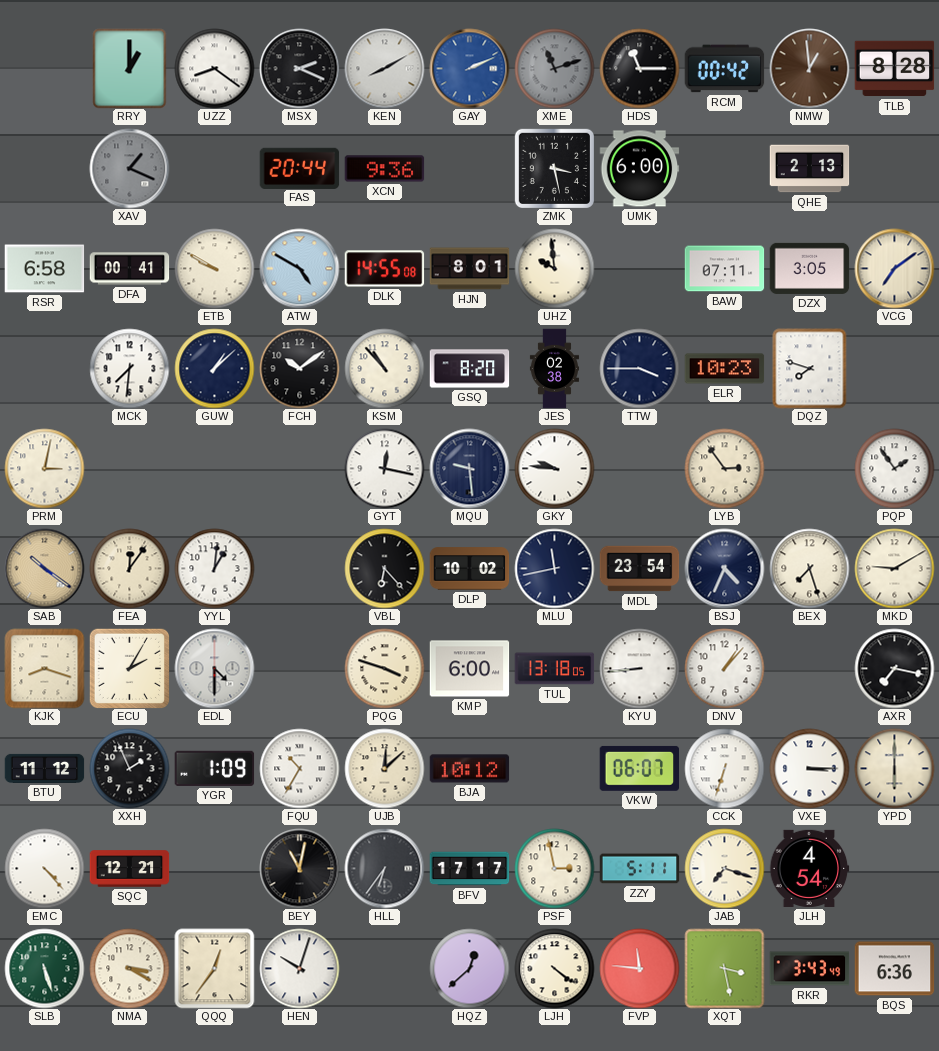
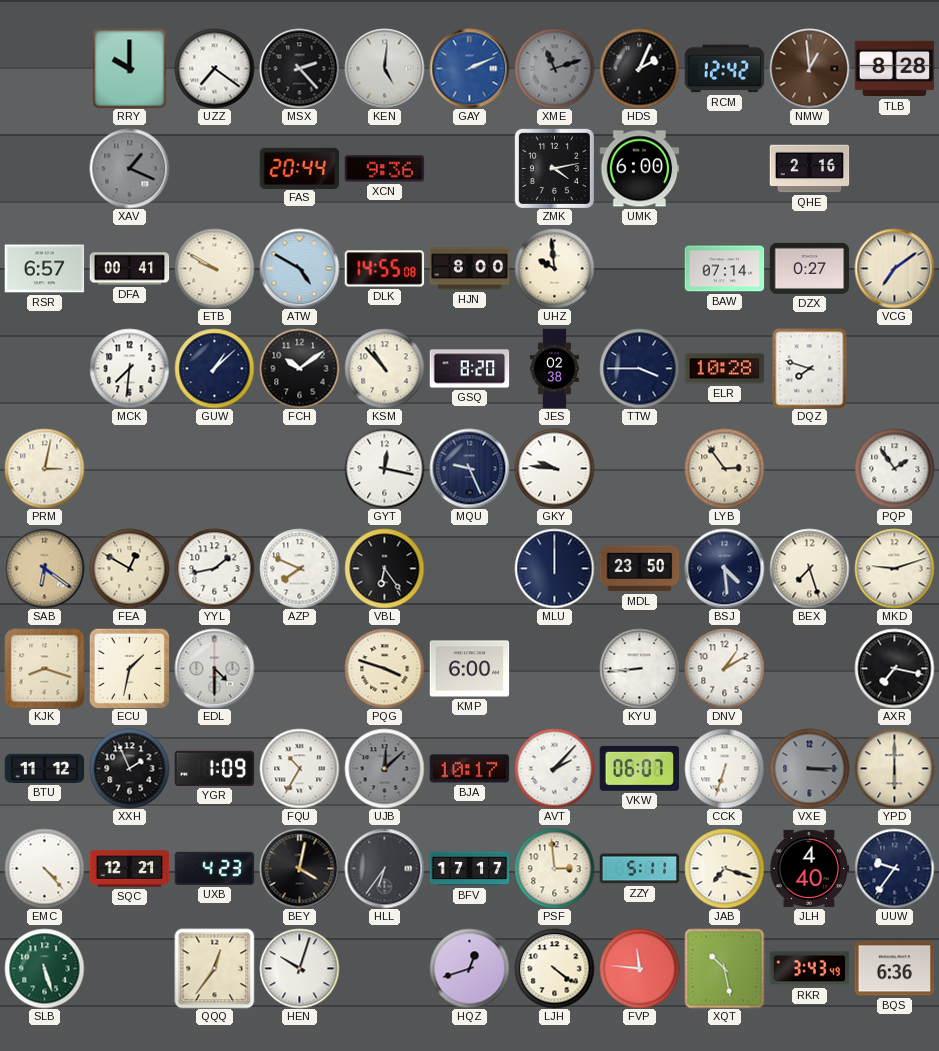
RRY: 1:00 -> 10:00 (130, 68)
UZZ: 8:21 -> 7:21 (214, 68)
MSX: 2:19 -> 2:23 (299, 68)
KEN: 8:10 -> 5:01 (384, 68)
HDS: 11:15 -> 2:04 (639, 68)
RCM: 00:42 -> 12:42 (724, 69)
ZMK: 3:28 -> 4:13 (554, 168)
QHE: 2:13 -> 2:16 (809, 169)
RSR: 6:58 -> 6:57 (44, 269)
HJN: 8:01 -> 8:00 (469, 269)
BAW: 07:11 -> 07:14 (724, 269)
DZX: 3:05 -> 0:27 (809, 268)
ELR: 10:23 -> 10:28 (724, 369)
MQU: 9:29 -> 9:26 (469, 468)
SAB: 10:21 -> 6:21 (44, 568)
FEA: 12:06 -> 12:50 (129, 568)
YYL: 1:01 -> 1:43 (214, 568)
AZP: none -> 7:49 (299, 568)
VBL: 6:23 -> 6:24 (384, 568)
DLP: 10:02 -> none (469, 569)
MLU: 11:43 -> 12:00 (554, 568)
MDL: 23:54 -> 23:50 (639, 569)
BSJ: 4:34 -> 4:29 (724, 568)
MKD: 9:10 -> 9:12 (894, 568)
ECU: 2:05 -> 1:32 (129, 668)
TUL: 13:18 -> none (554, 669)
DNV: 1:07 -> 1:10 (724, 668)
UJB dial: cream -> grey (384, 768)
BJA: 10:12 -> 10:17 (469, 769)
AVT: none -> 2:07 (554, 768)
VXE dial: white -> grey (809, 768)
UXB: none -> 4:23 (214, 868)
BEY: 11:02 -> 4:02 (299, 868)
PSF: 2:58 -> 2:59 (554, 868)
JLH: 4:54 -> 4:40 (809, 868)
UUW: none -> 9:36 (894, 868)
NMA: 3:20 -> none (129, 968)
HQZ: 12:38 -> 12:42 (469, 968)
XQT: 3:28 -> 10:28 (724, 968)
